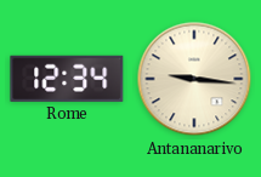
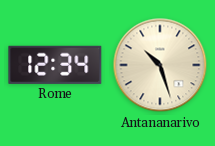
Antananarivo: 9:16 -> 10:27 (160, 65)
